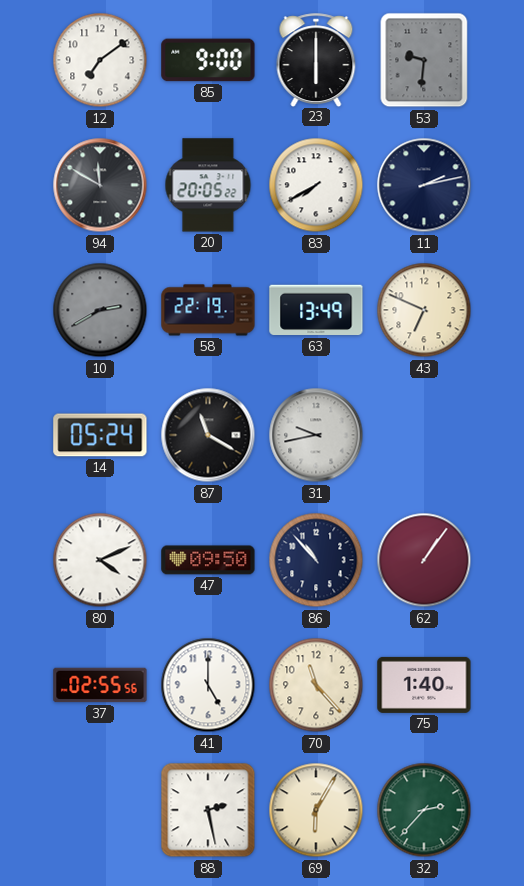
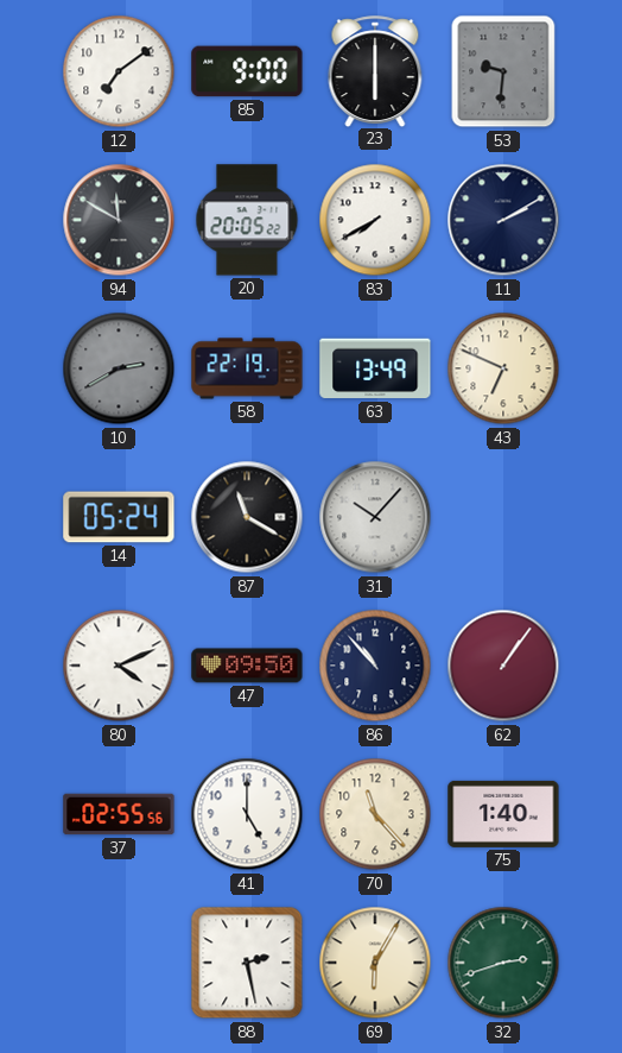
11: 2:13 -> 2:10 (503, 220)
31: 9:43 -> 10:07 (375, 517)
32: 2:37 -> 2:42 (503, 963)
